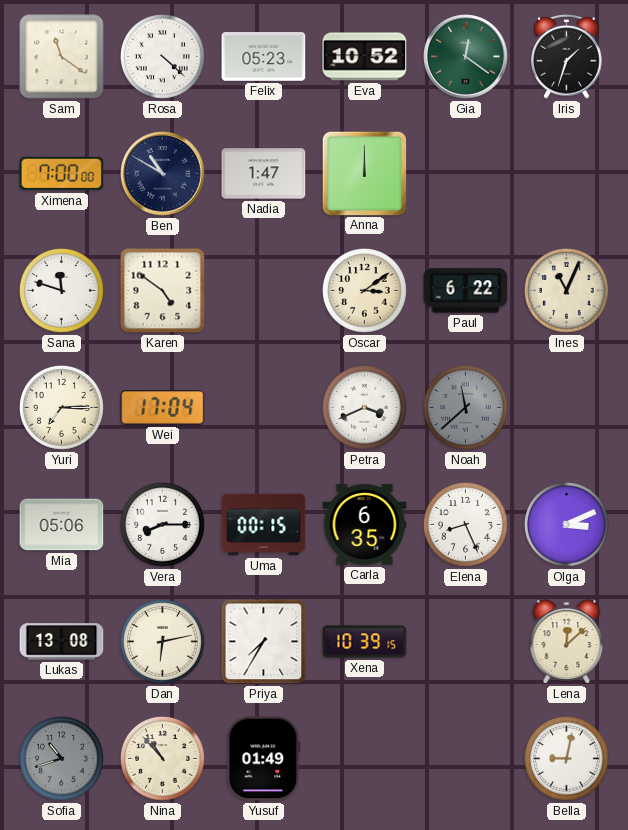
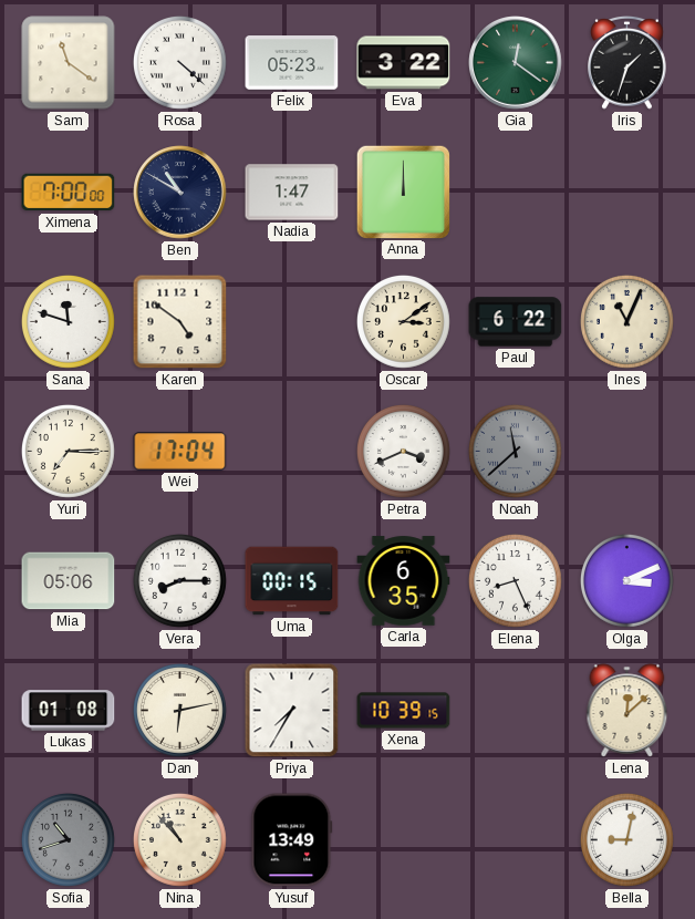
Eva: 10:52 -> 3:22 (404, 63)
Lukas: 13:08 -> 01:08 (69, 711)
Yusuf: 01:49 -> 13:49 (292, 840)
